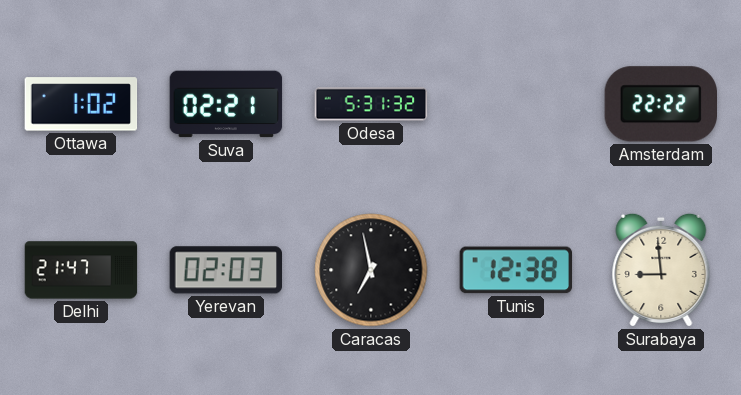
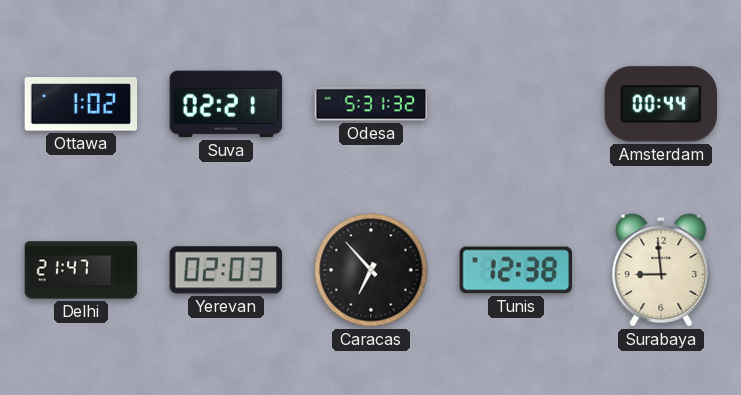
Amsterdam: 22:22 -> 00:44 (660, 104)
Caracas: 6:58 -> 6:53 (371, 270)
